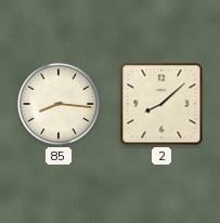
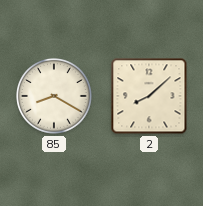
85: 8:16 -> 8:20 (55, 97)
